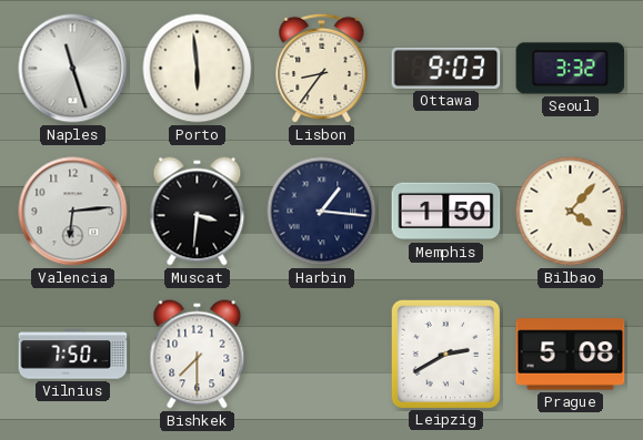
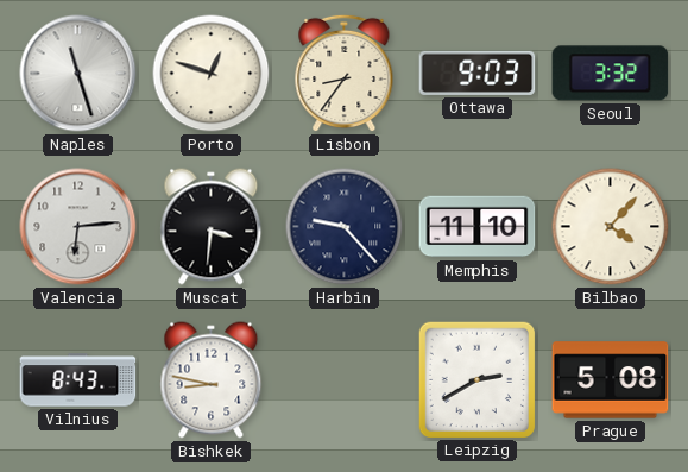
Porto: 5:59 -> 12:48 (212, 74)
Harbin: 1:16 -> 9:23 (345, 227)
Memphis: 1:50 -> 11:10 (478, 227)
Vilnius: 7:50 -> 8:43 (78, 380)
Bishkek: 7:30 -> 8:47 (212, 380)
